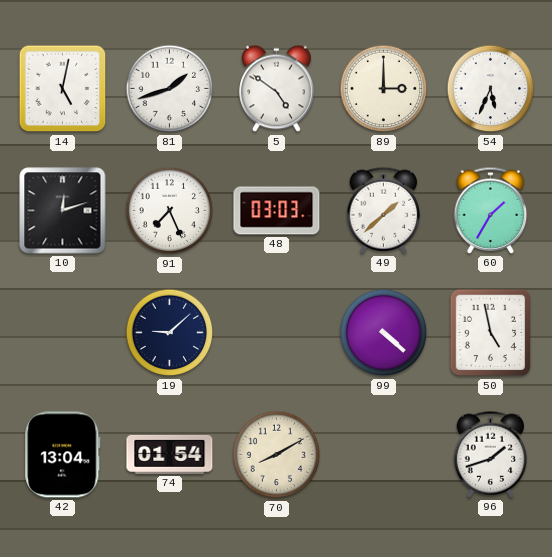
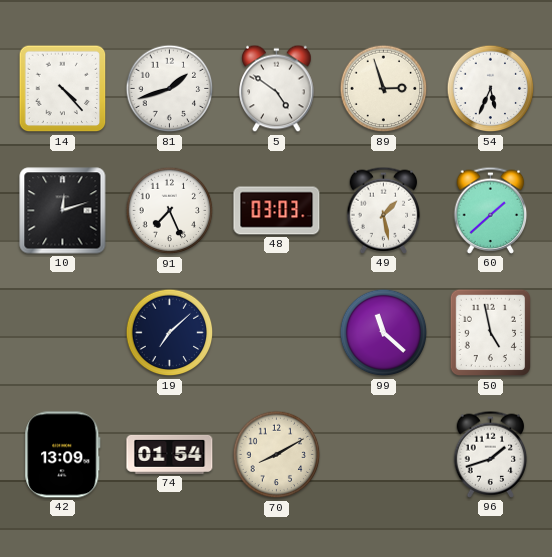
14: 5:02 -> 4:23 (63, 89)
89: 3:00 -> 2:57 (384, 89)
49: 1:38 -> 1:28 (384, 210)
60: 1:35 -> 1:38 (491, 210)
19: 9:08 -> 7:08 (170, 333)
99: 4:22 -> 11:22 (384, 333)
42: 13:04 -> 13:09 (63, 455)
